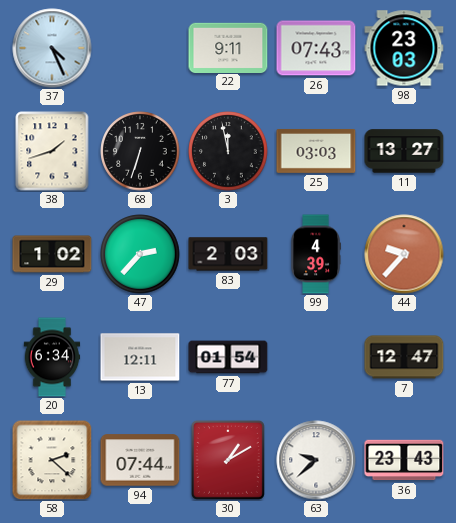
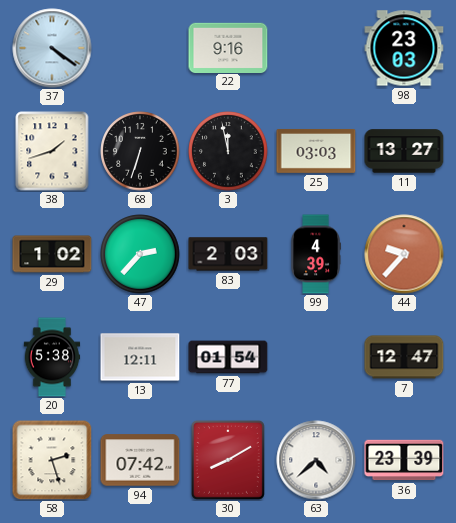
37: 4:26 -> 4:21 (52, 48)
22: 9:11 -> 9:16 (228, 47)
26: 07:43 -> none (316, 48)
20: 6:34 -> 5:38 (52, 357)
58: 2:22 -> 2:27 (52, 460)
94: 07:44 -> 07:42 (140, 460)
30: 1:10 -> 8:10 (228, 460)
63: 9:38 -> 4:38 (316, 460)
36: 23:43 -> 23:39 (404, 460)
